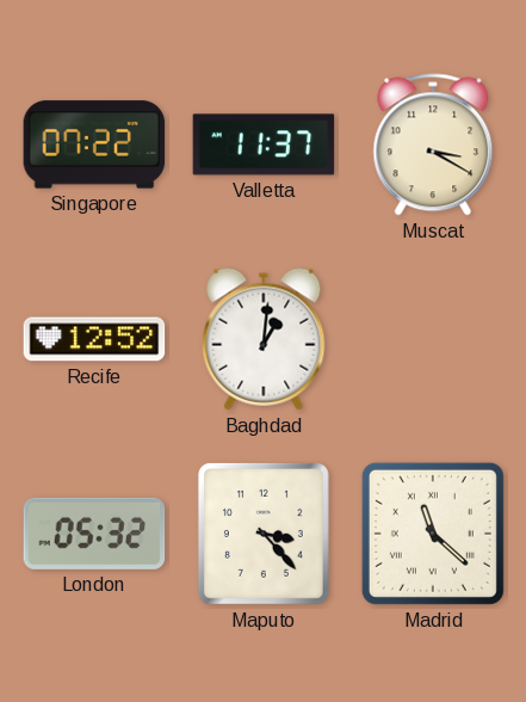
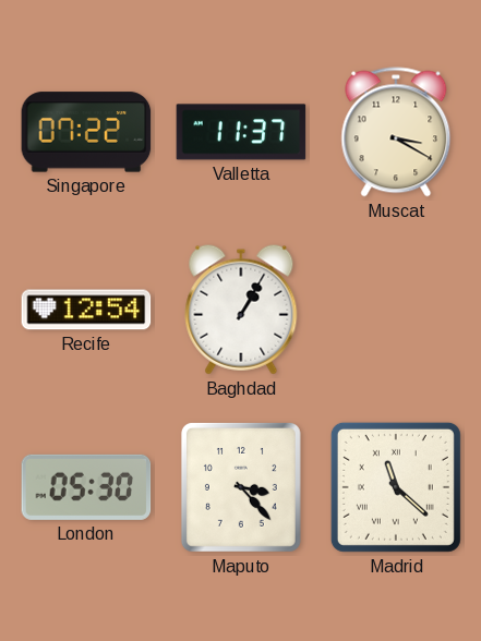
Recife: 12:52 -> 12:54 (86, 310)
Baghdad: 1:01 -> 1:05 (241, 310)
London: 05:32 -> 05:30 (86, 487)
